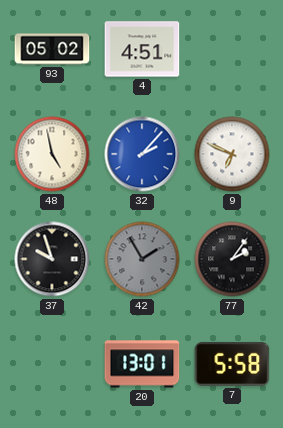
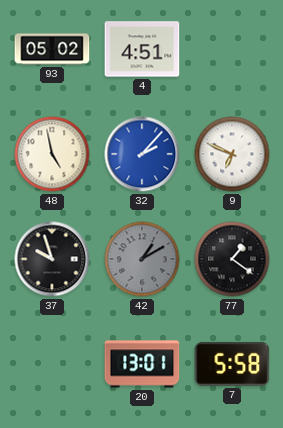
42: 1:55 -> 1:10 (142, 259)
77: 2:06 -> 1:21 (232, 259)
